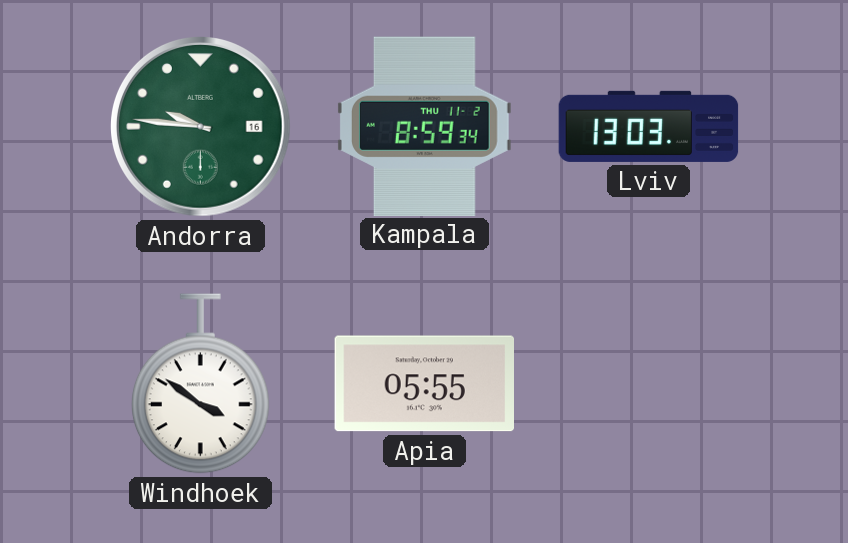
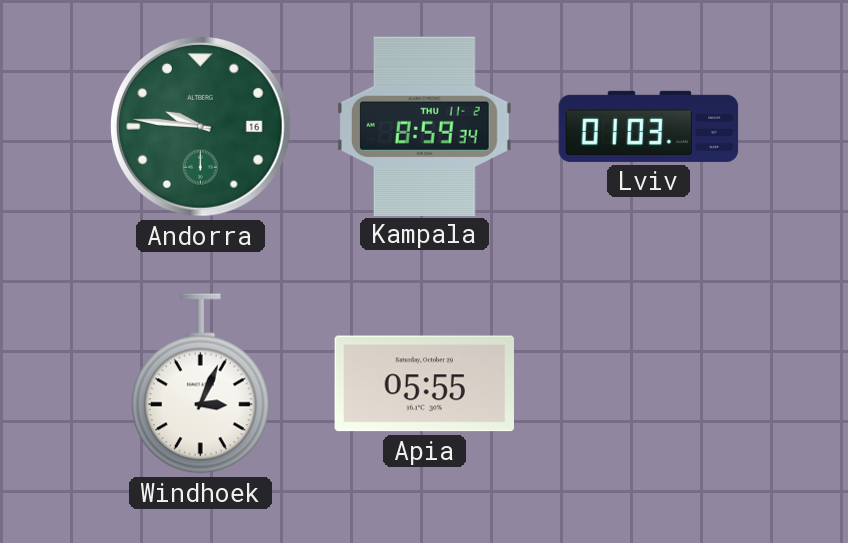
Lviv: 13:03 -> 01:03 (649, 126)
Windhoek: 3:51 -> 3:04 (200, 384)
